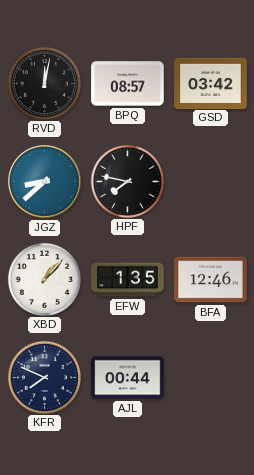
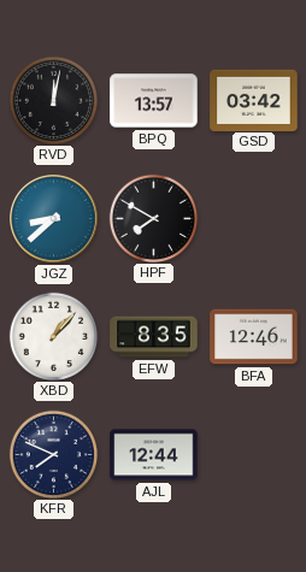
BPQ: 08:57 -> 13:57 (154, 101)
HPF: 7:47 -> 7:50 (153, 218)
EFW: 1:35 -> 8:35 (154, 337)
AJL: 00:44 -> 12:44 (154, 455)
